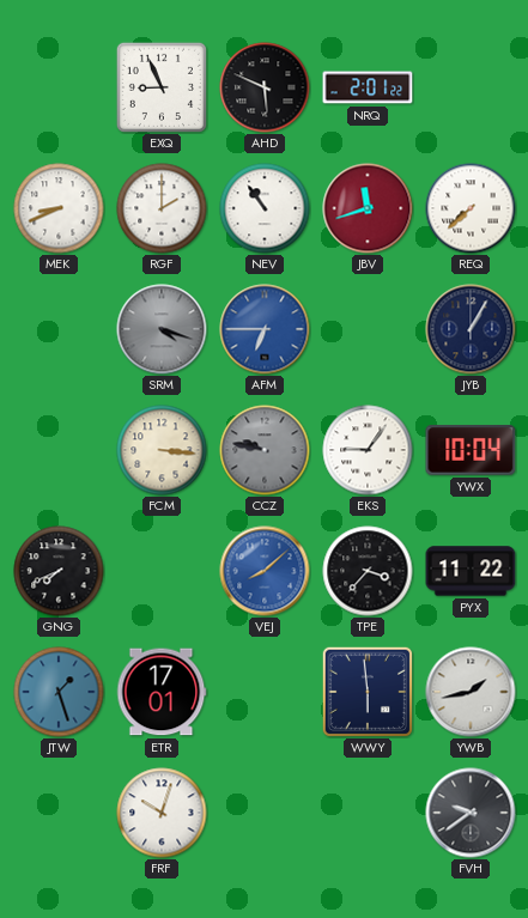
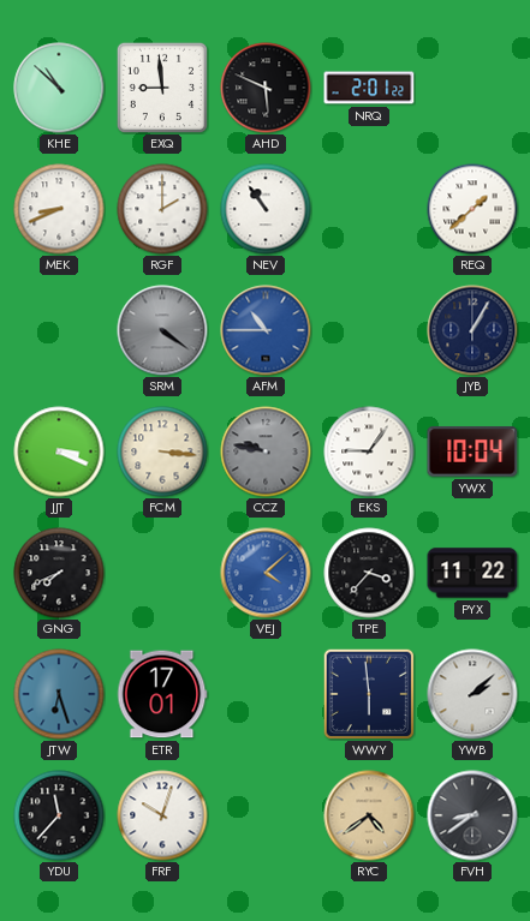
KHE: none -> 10:52 (59, 88)
EXQ: 8:56 -> 8:59 (162, 88)
JBV: 11:42 -> none (368, 208)
REQ: 7:38 -> 1:38 (472, 209)
SRM: 4:18 -> 4:21 (162, 330)
AFM: 6:45 -> 10:45 (266, 330)
JJT: none -> 3:19 (59, 451)
VEJ: 8:08 -> 4:08 (266, 573)
JTW: 1:27 -> 6:27 (59, 694)
YWB: 1:43 -> 2:08 (472, 694)
YDU: none -> 11:37 (59, 815)
RYC: none -> 4:39 (369, 815)
FVH: 9:39 -> 8:39 (472, 815)
